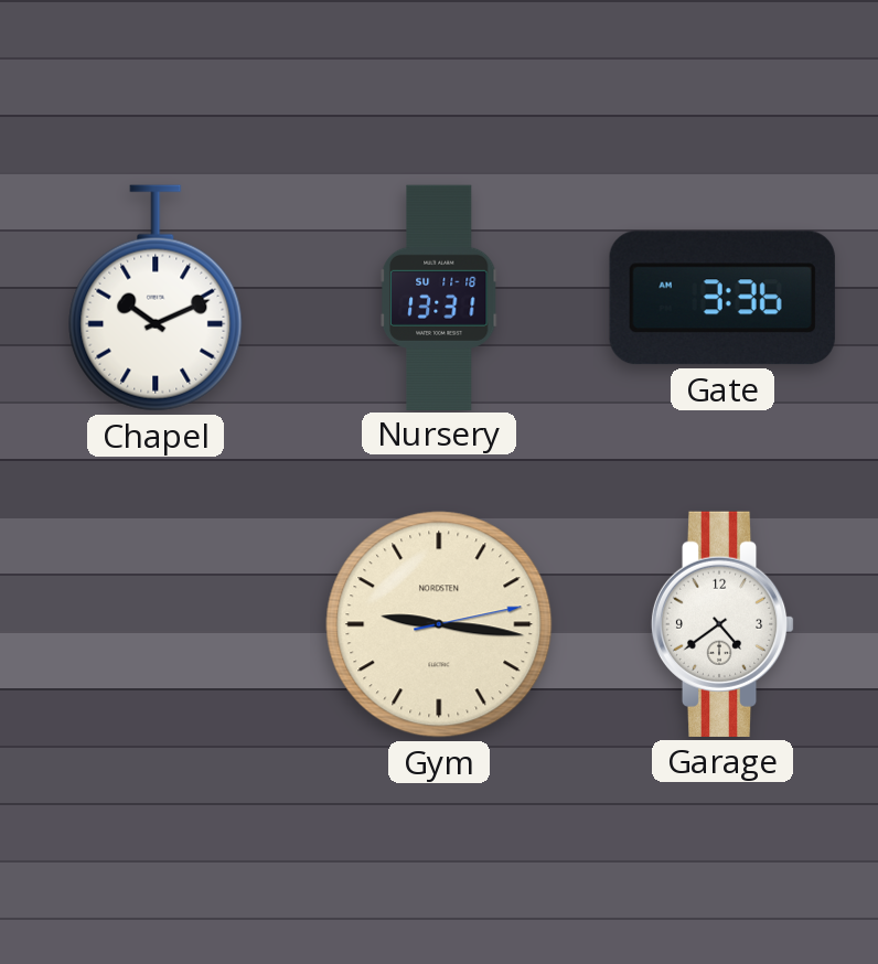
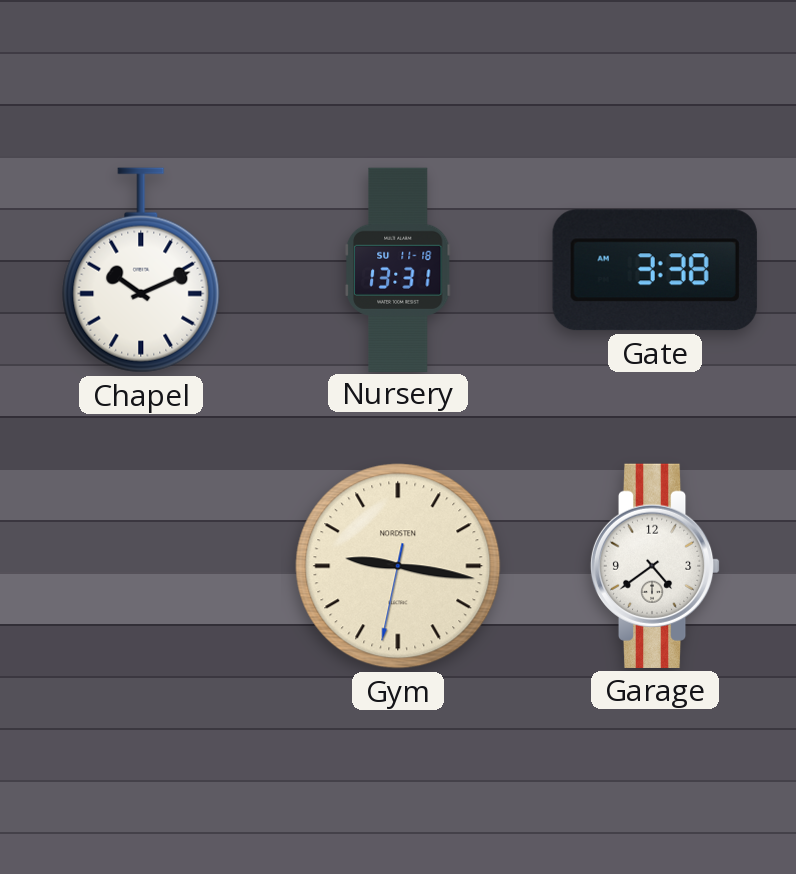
Gate: 3:36 -> 3:38 (655, 270)
Gym: 9:16:13 -> 9:16:32 (398, 566)
